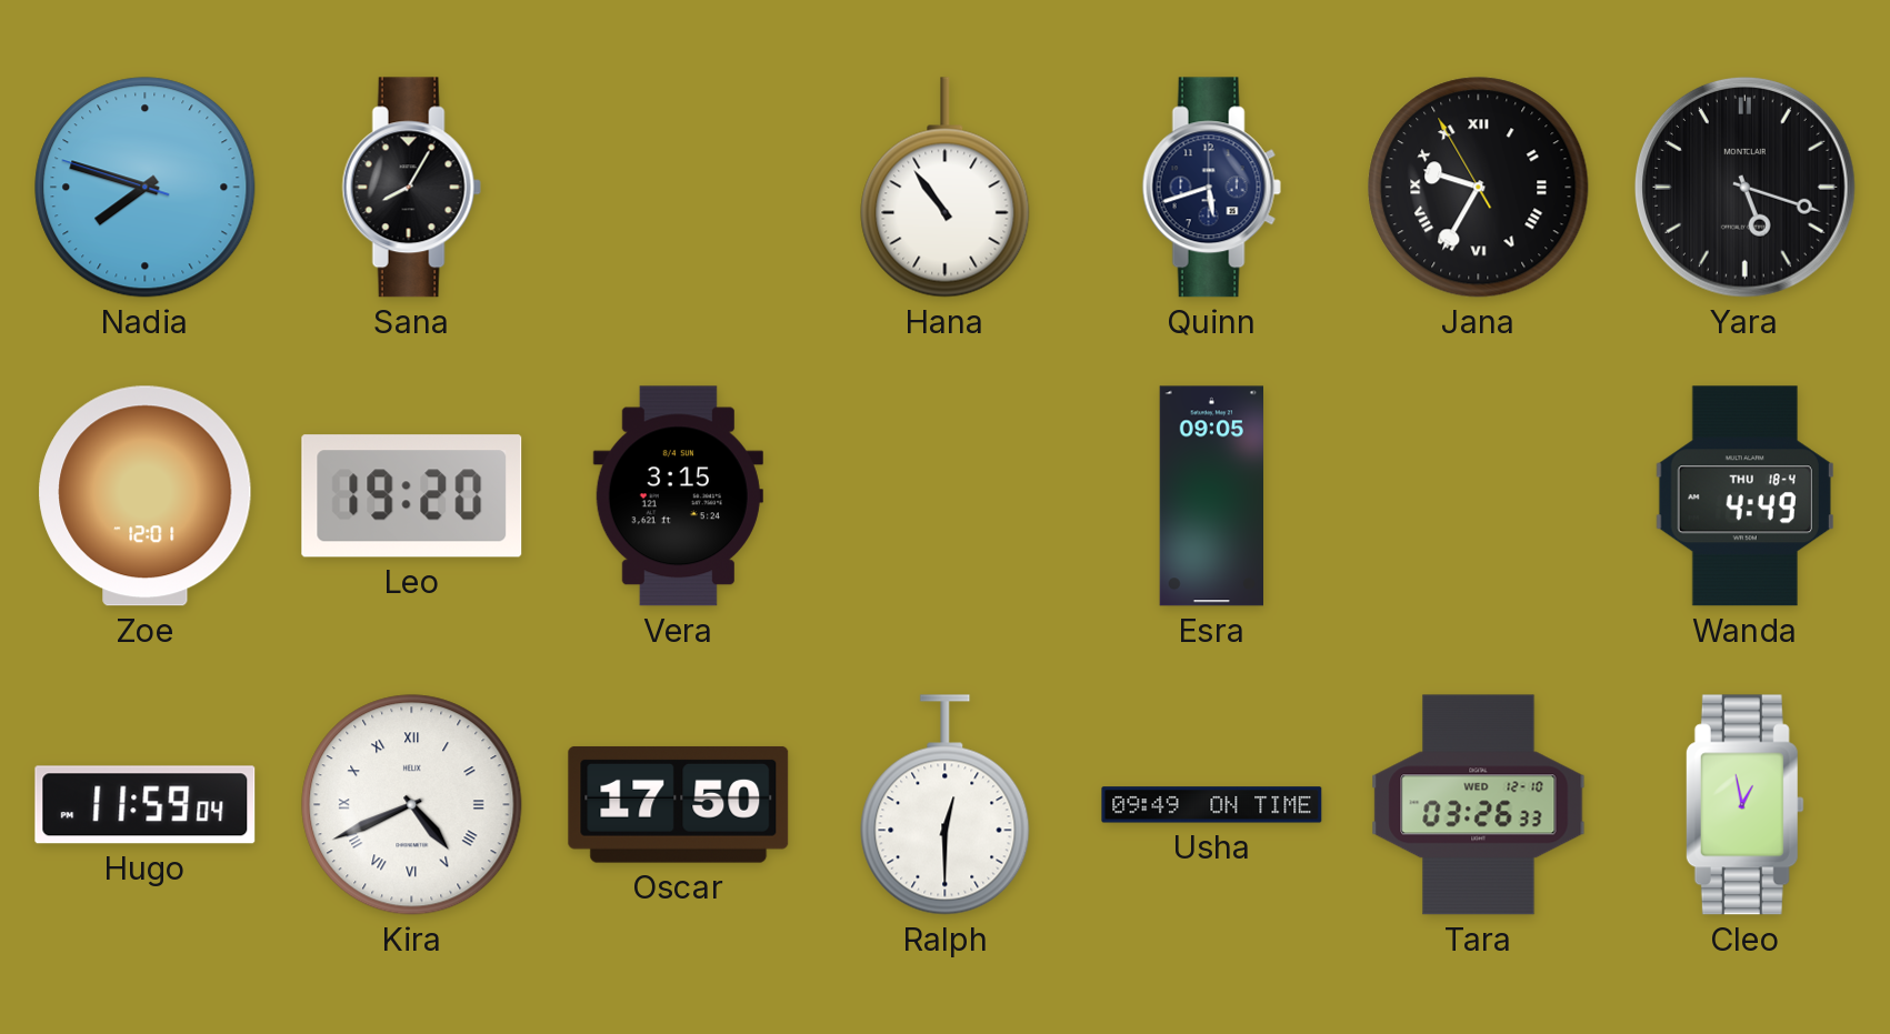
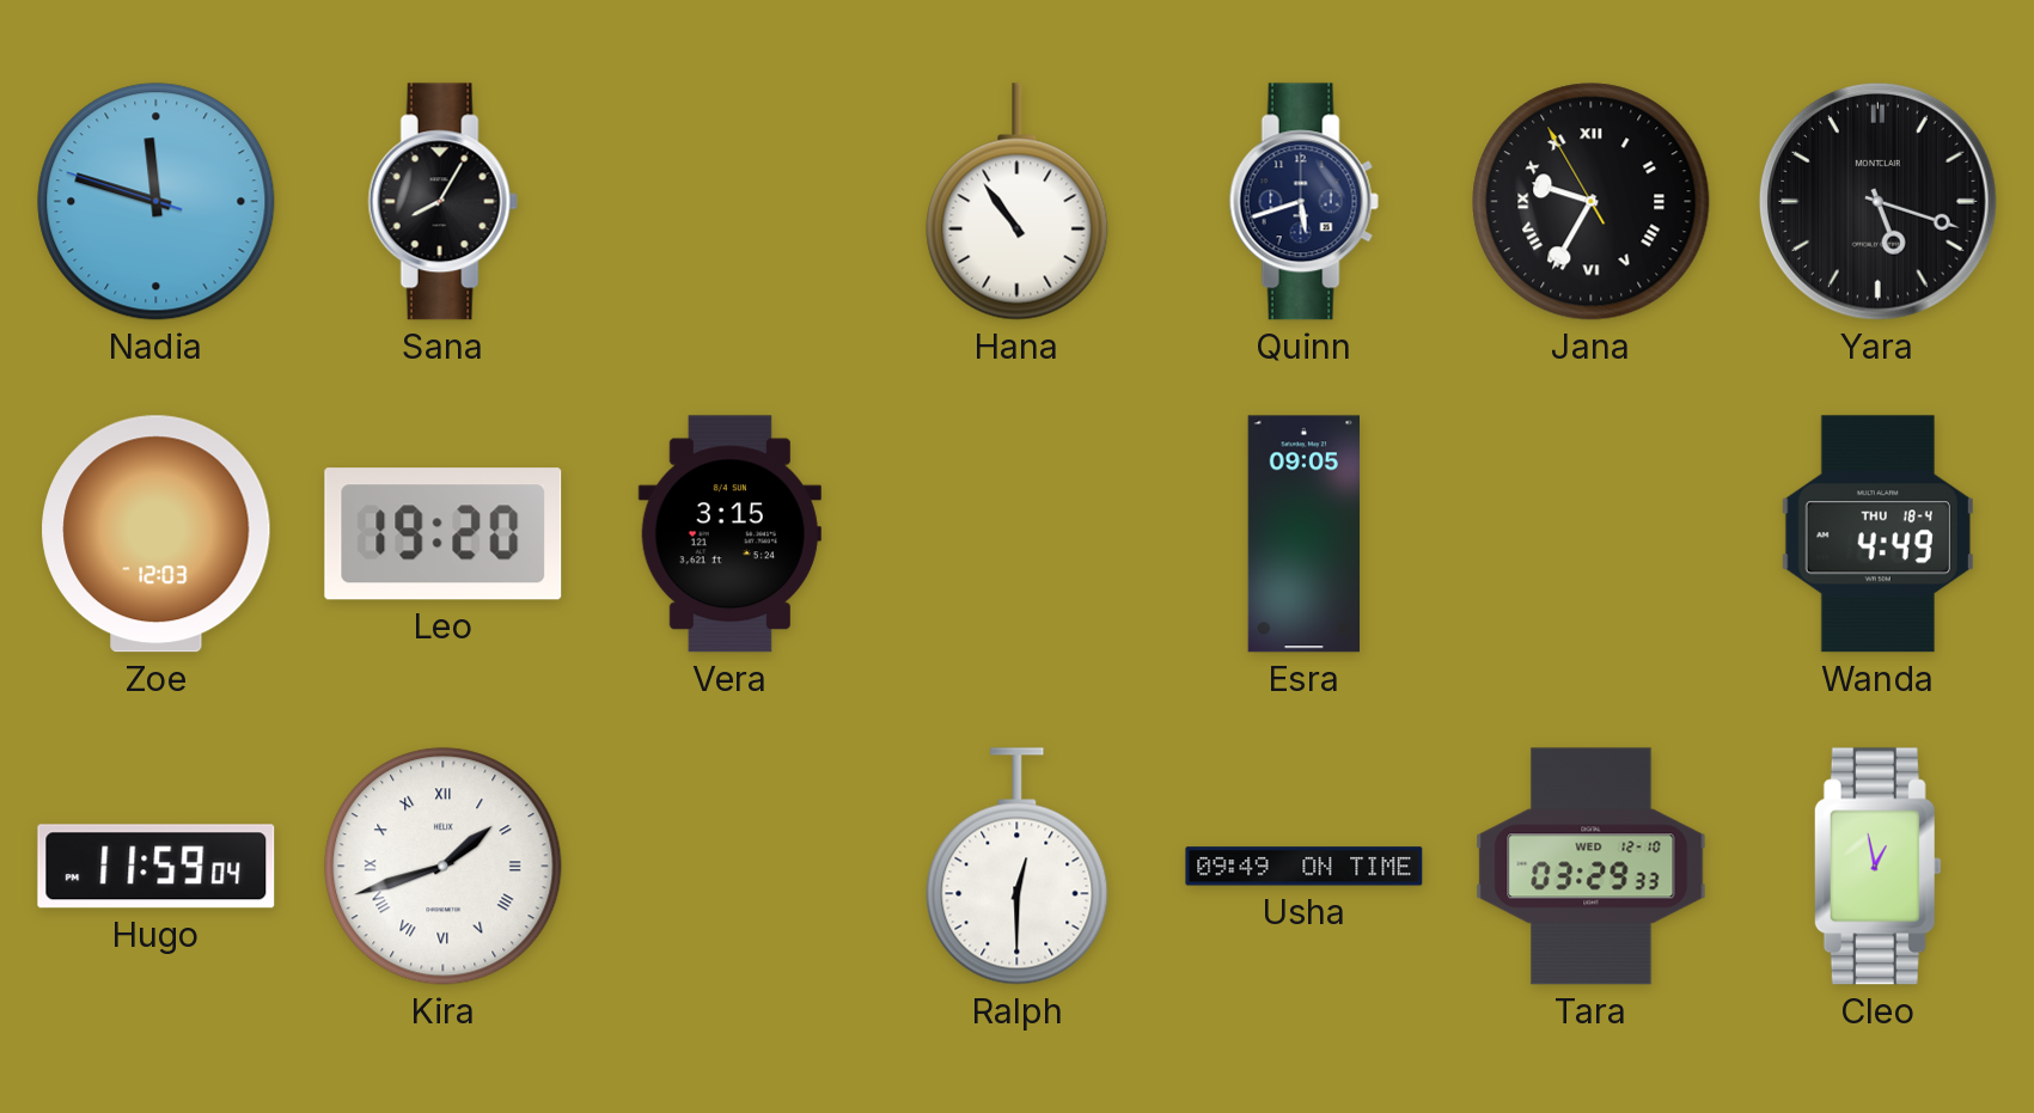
Nadia: 7:47 -> 11:47 (157, 202)
Zoe: 12:01 -> 12:03 (157, 534)
Kira: 4:41 -> 1:42 (444, 867)
Oscar: 17:50 -> none (679, 804)
Tara: 03:26 -> 03:29 (1592, 867)
